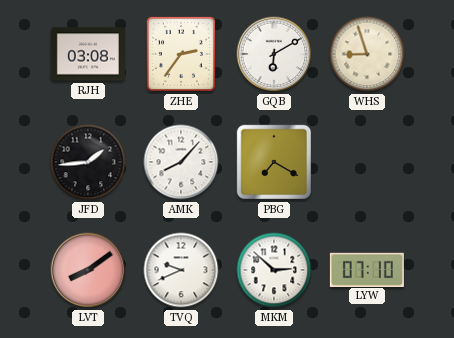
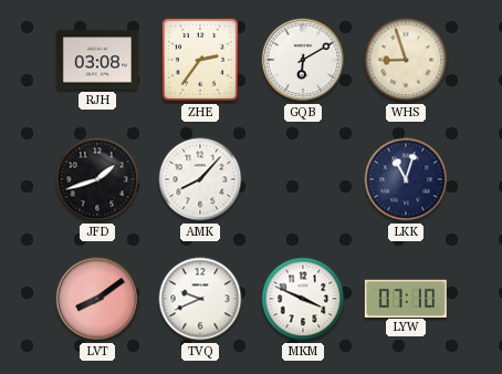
JFD: 1:44 -> 1:42 (97, 179)
PBG: 7:20 -> none (274, 162)
LKK: none -> 11:03 (406, 179)
MKM: 2:52 -> 3:49 (303, 299)
